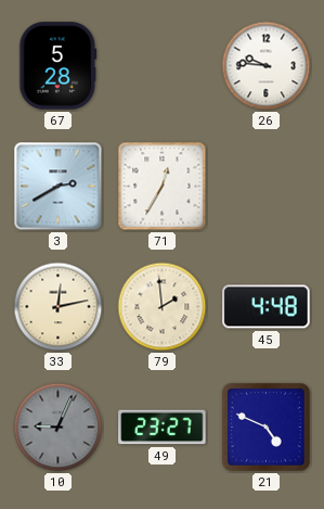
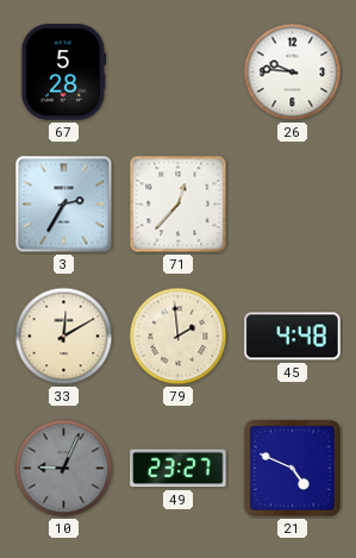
3: 2:40 -> 2:35 (64, 205)
71: 12:35 -> 12:37 (179, 205)
33: 12:13 -> 12:10 (64, 337)
